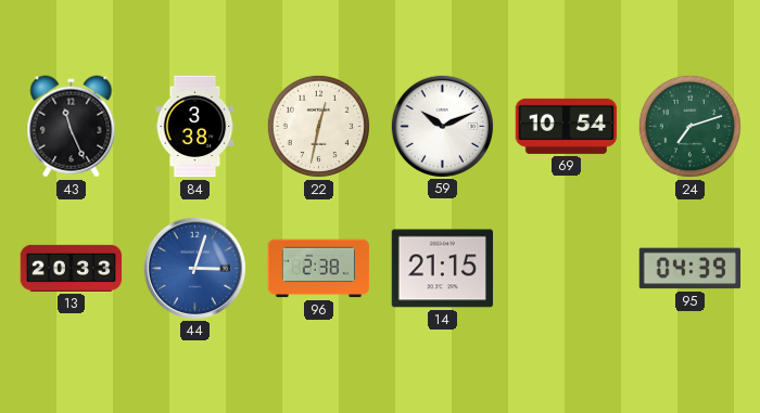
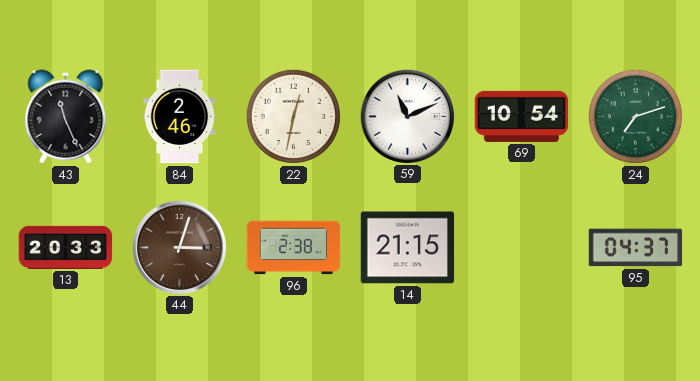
84: 3:38 -> 2:46 (180, 117)
59: 10:11 -> 11:11 (407, 116)
44 dial: blue -> brown (179, 247)
95: 04:39 -> 04:37 (636, 248)
